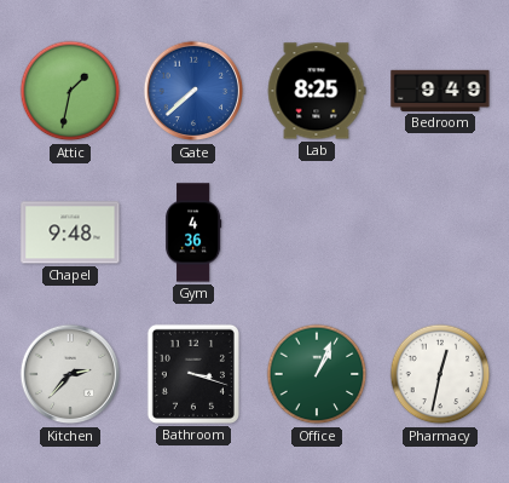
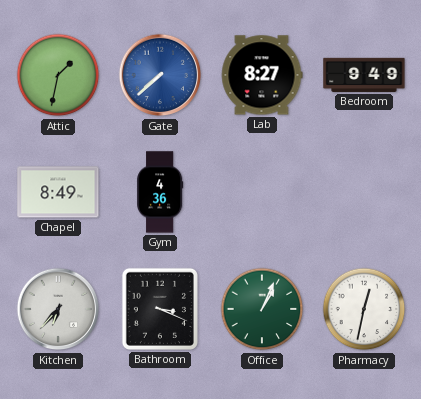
Lab: 8:25 -> 8:27 (262, 75)
Chapel: 9:48 -> 8:49 (58, 192)
Kitchen: 2:37 -> 6:37 (58, 309)
Bathroom: 3:18 -> 3:19 (160, 309)
